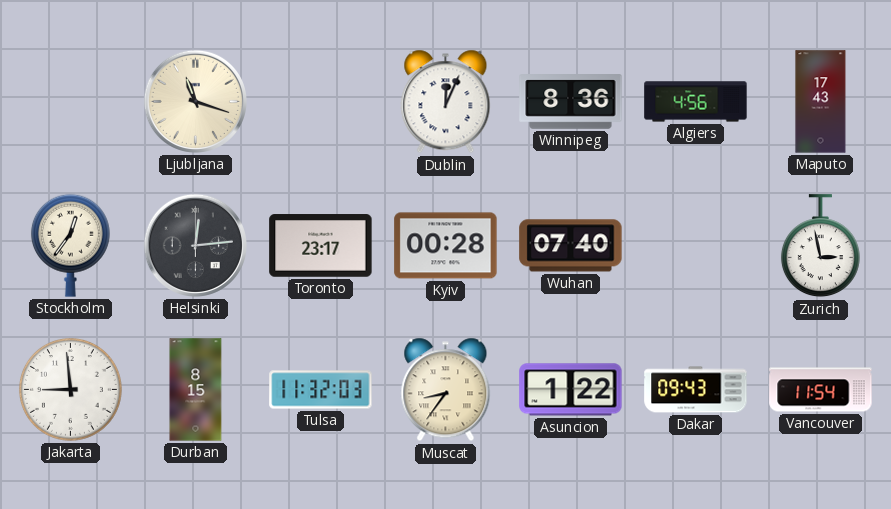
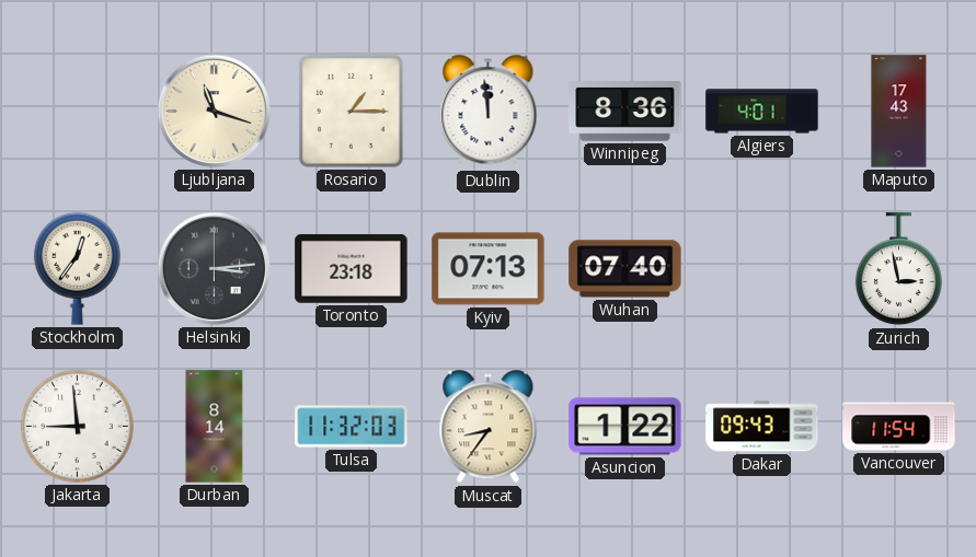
Rosario: none -> 1:15 (351, 112)
Dublin: 12:04 -> 11:59 (489, 112)
Algiers: 4:56 -> 4:01 (762, 112)
Helsinki: 12:14 -> 3:14 (214, 268)
Toronto: 23:17 -> 23:18 (352, 269)
Kyiv: 00:28 -> 07:13 (489, 269)
Durban: 8:15 -> 8:14 (215, 427)
